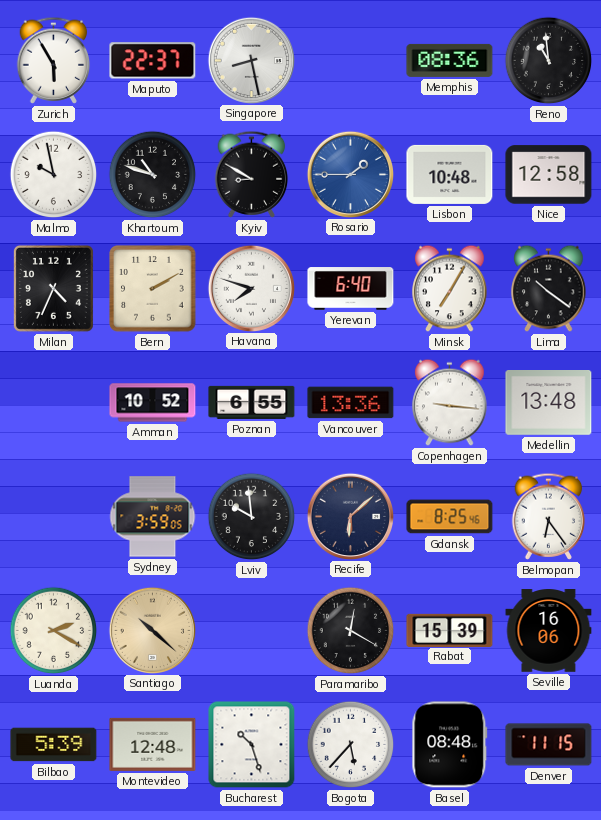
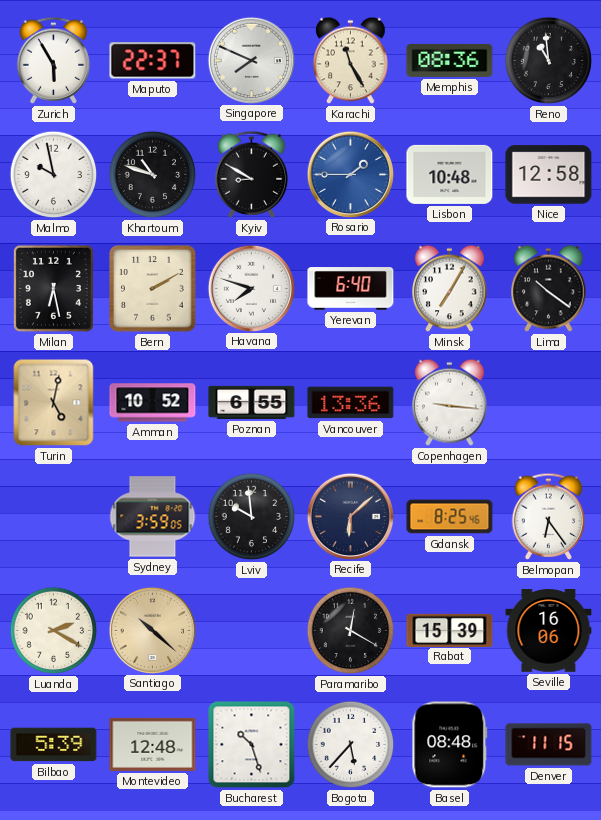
Singapore: 8:28 -> 7:49 (251, 60)
Karachi: none -> 11:25 (351, 61)
Milan: 4:34 -> 6:28 (53, 288)
Turin: none -> 5:02 (54, 403)
Medellin: 13:48 -> none (549, 403)
